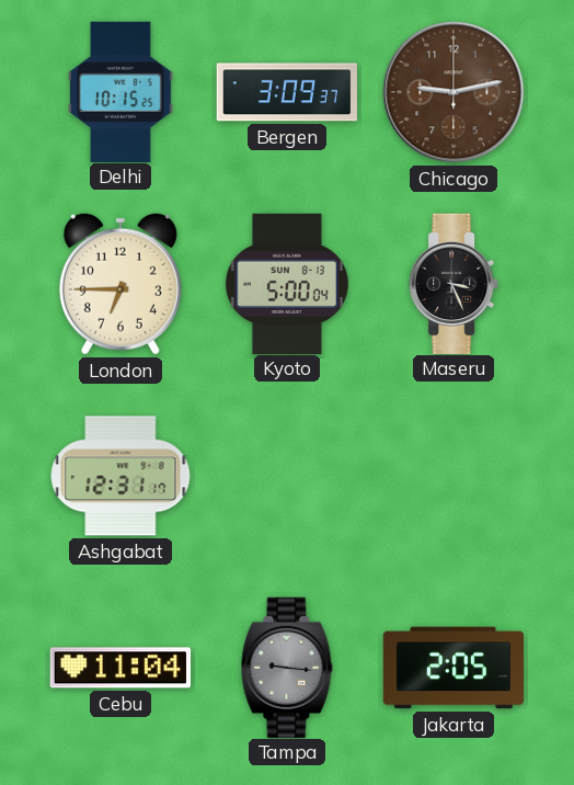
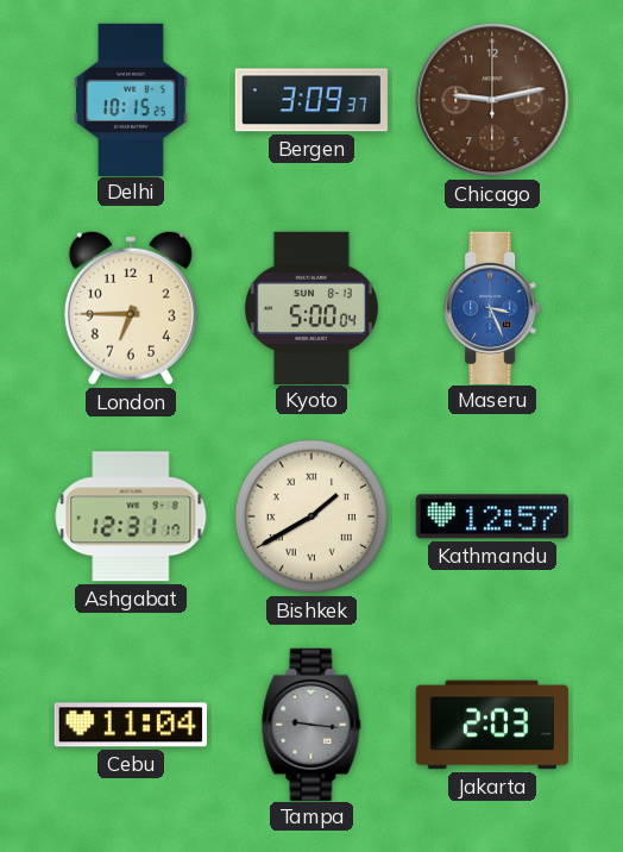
Maseru dial: black -> blue (492, 307)
Bishkek: none -> 1:40 (311, 516)
Kathmandu: none -> 12:57 (491, 516)
Jakarta: 2:05 -> 2:03 (491, 725)
